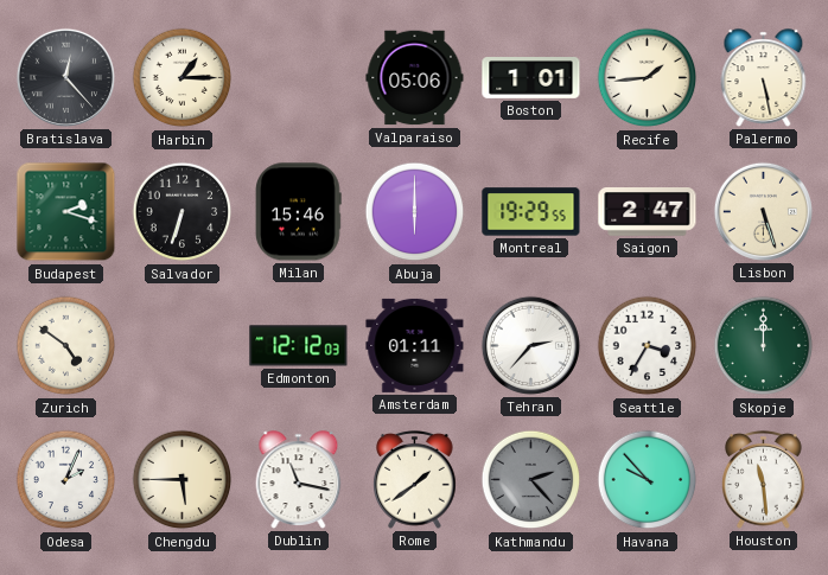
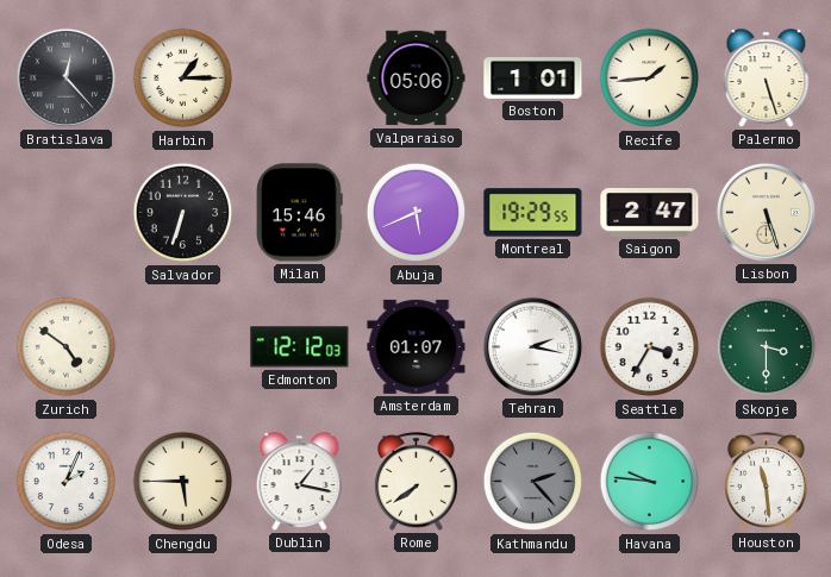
Palermo: 5:28 -> 5:27 (767, 79)
Budapest: 2:18 -> none (66, 212)
Abuja: 6:00 -> 5:41 (417, 213)
Amsterdam: 01:11 -> 01:07 (417, 346)
Tehran: 2:37 -> 2:17 (532, 346)
Skopje: 12:00 -> 3:30 (767, 347)
Dublin: 11:17 -> 1:17 (300, 482)
Rome: 1:39 -> 7:39 (417, 482)
Havana: 9:53 -> 9:46 (650, 482)
